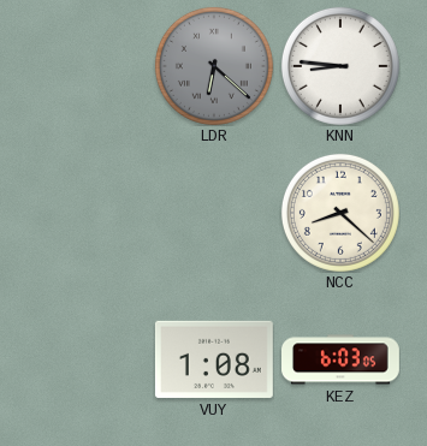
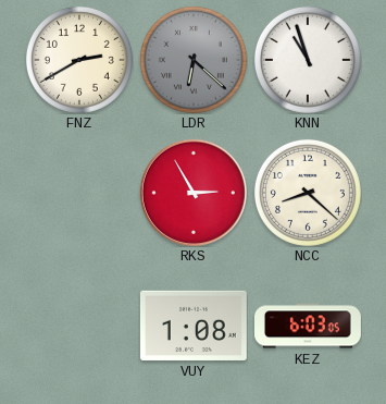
FNZ: none -> 2:40 (79, 60)
KNN: 8:46 -> 10:57 (308, 60)
RKS: none -> 2:55 (194, 193)
